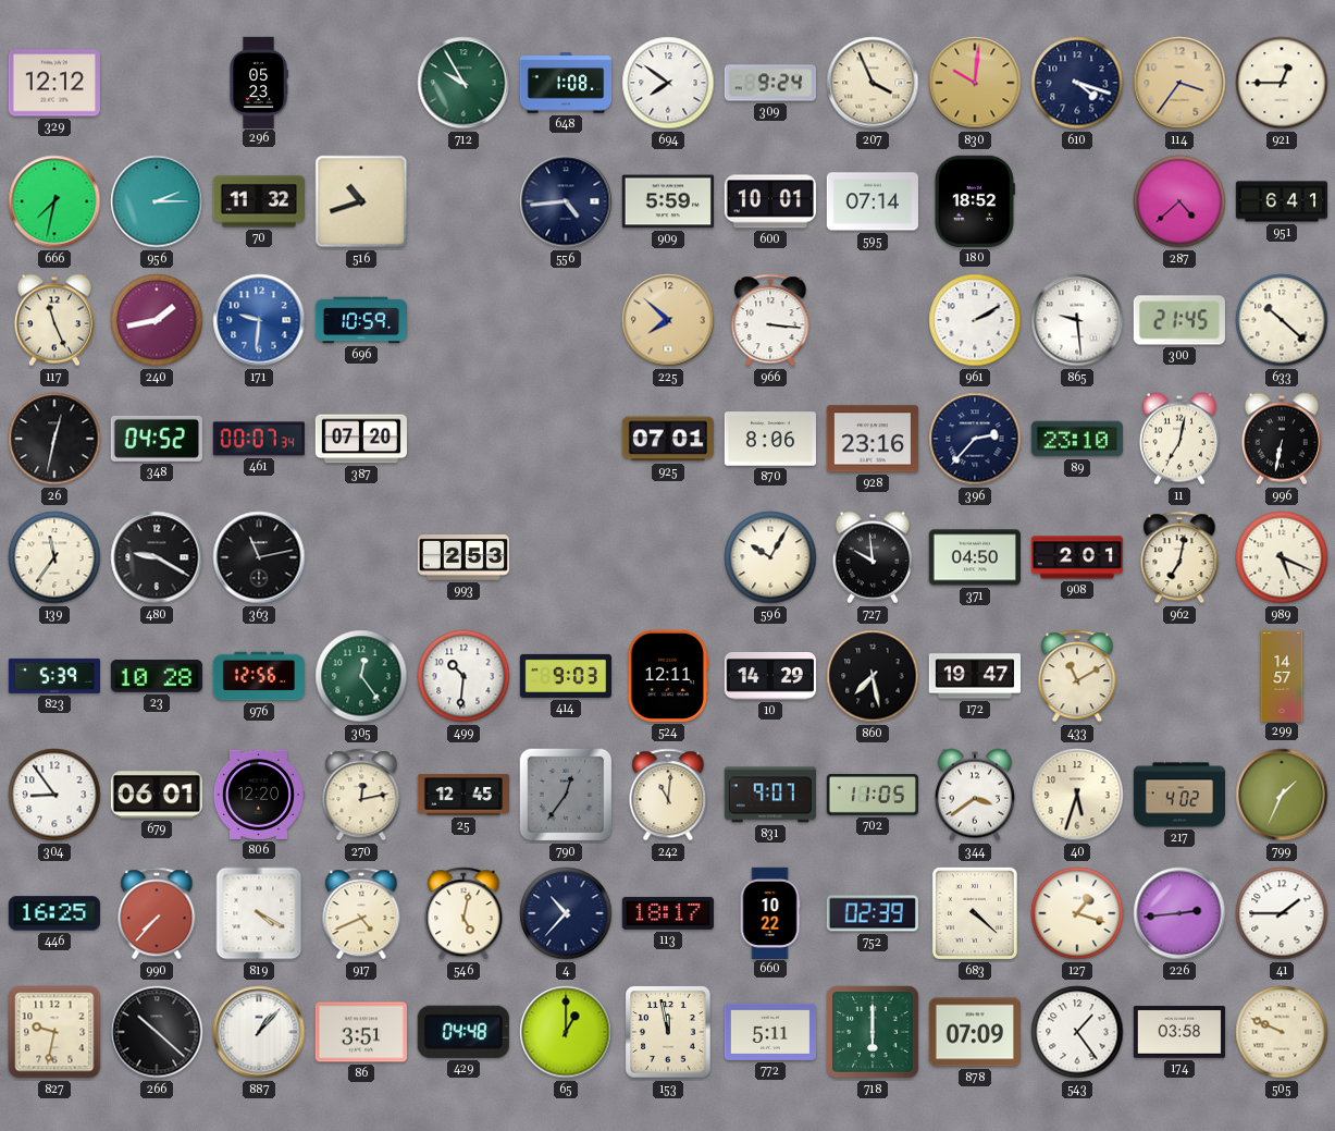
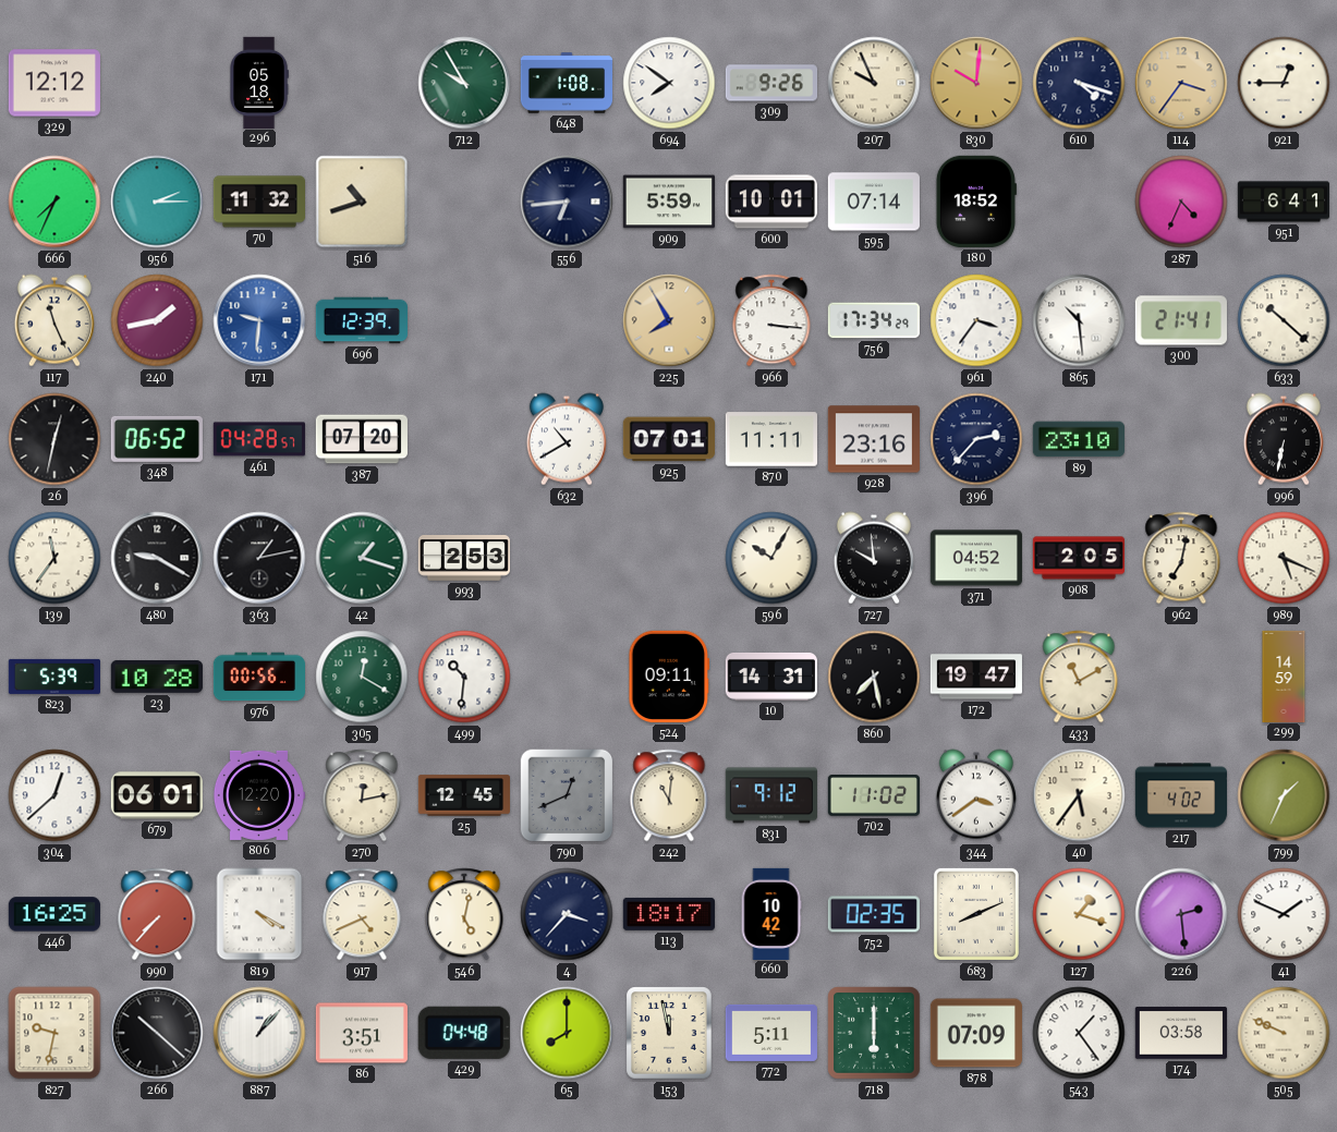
296: 05:23 -> 05:18 (259, 82)
309: 9:24 -> 9:26 (770, 83)
207: 3:56 -> 9:56 (874, 83)
666: 7:32 -> 7:34 (54, 202)
556: 4:44 -> 6:44 (567, 202)
287: 4:38 -> 4:34 (1181, 202)
696: 10:59 -> 12:39 (361, 320)
225: 7:52 -> 7:55 (669, 320)
756: none -> 17:34 (874, 320)
961: 2:10 -> 3:36 (976, 320)
865: 9:29 -> 10:29 (1079, 320)
300: 21:45 -> 21:41 (1181, 320)
348: 04:52 -> 06:52 (157, 439)
461: 00:07 -> 04:28 (259, 439)
632: none -> 10:40 (567, 439)
870: 8:06 -> 11:11 (771, 439)
11: 7:02 -> none (1179, 439)
363: 11:13 -> 1:13 (259, 558)
42: none -> 1:18 (362, 558)
371: 04:50 -> 04:52 (976, 558)
908: 2:01 -> 2:05 (1078, 558)
976: 12:56 -> 00:56 (258, 677)
305: 12:24 -> 12:20 (362, 677)
414: 9:03 -> none (565, 676)
524: 12:11 -> 09:11 (669, 677)
10: 14:29 -> 14:31 (771, 677)
299: 14:57 -> 14:59 (1284, 675)
304: 8:54 -> 12:38 (54, 795)
790: 12:36 -> 12:41 (567, 795)
831: 9:07 -> 9:12 (771, 795)
702: 11:05 -> 11:02 (873, 795)
40: 5:33 -> 5:36 (1079, 795)
4: 10:37 -> 3:37 (567, 914)
660: 10:22 -> 10:42 (771, 913)
752: 02:39 -> 02:35 (874, 914)
683: 4:22 -> 8:11 (976, 914)
226: 2:44 -> 2:29 (1181, 914)
41: 1:45 -> 1:49 (1284, 914)
65: 1:00 -> 8:00 (567, 1033)
